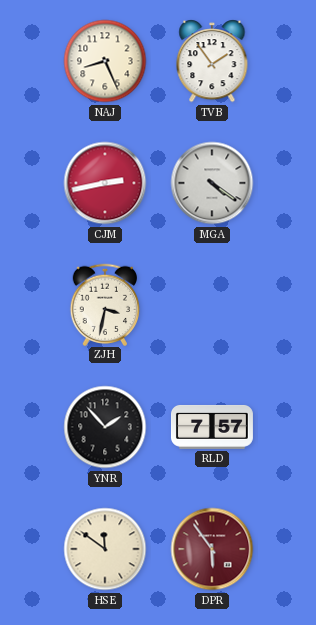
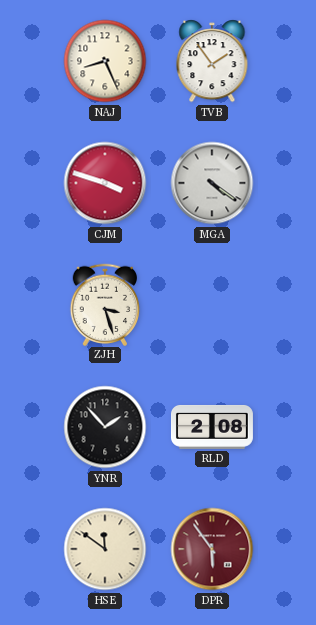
CJM: 2:43 -> 3:48 (105, 183)
ZJH: 3:32 -> 3:27 (105, 304)
RLD: 7:57 -> 2:08 (212, 427)
